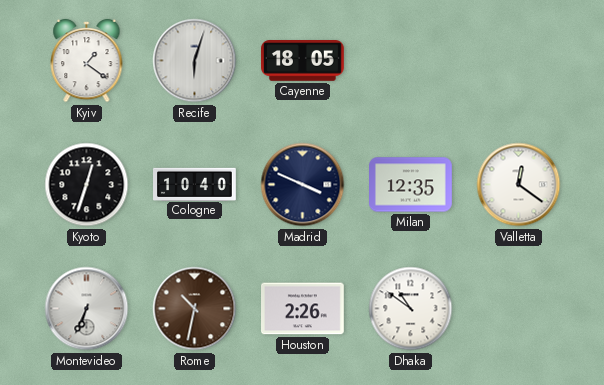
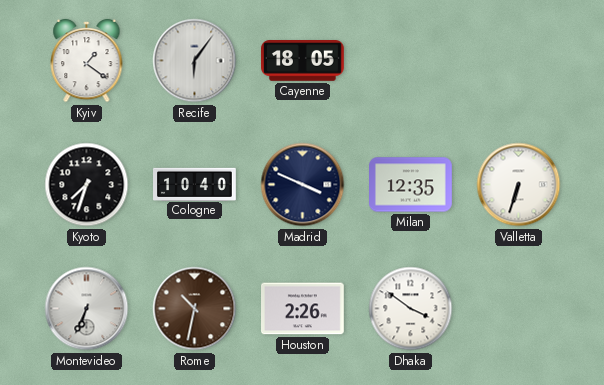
Recife: 6:03 -> 6:06 (195, 61)
Kyoto: 12:33 -> 7:33 (87, 185)
Valletta: 12:21 -> 6:33 (519, 185)
Dhaka: 10:51 -> 3:51 (411, 309)
